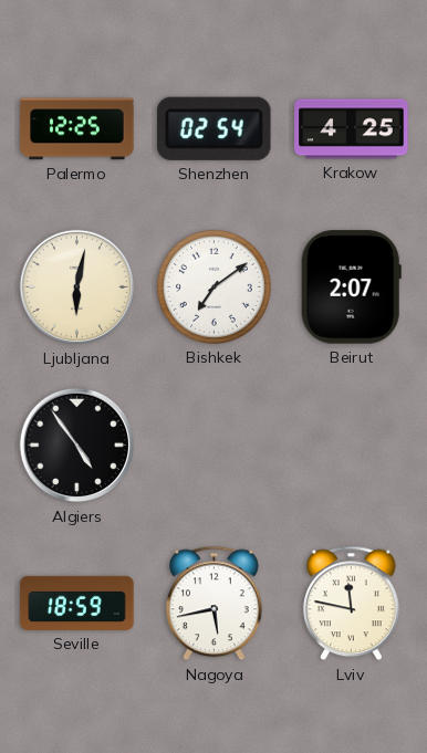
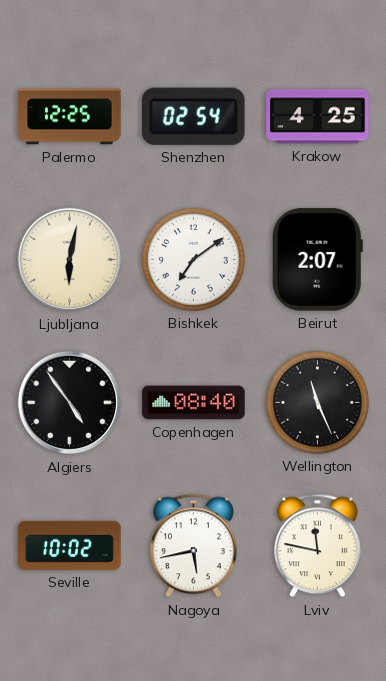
Copenhagen: none -> 08:40 (194, 403)
Wellington: none -> 11:26 (317, 402)
Seville: 18:59 -> 10:02 (70, 545)
